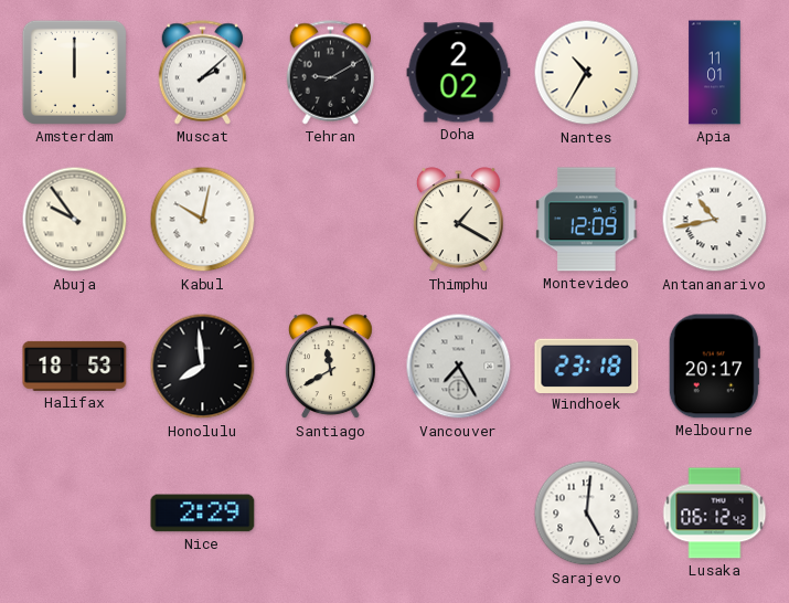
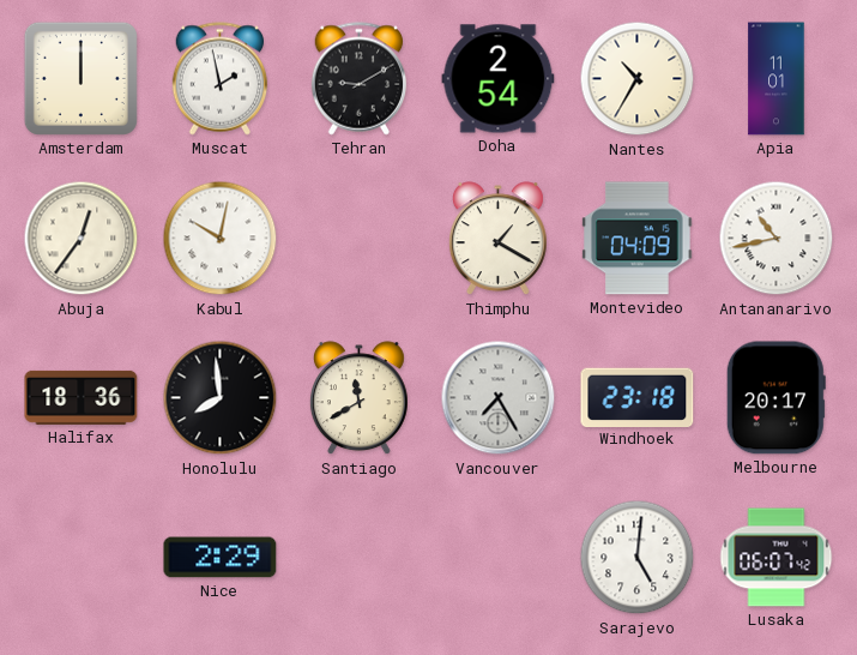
Muscat: 2:08 -> 1:58 (221, 79)
Doha: 2:02 -> 2:54 (499, 79)
Abuja: 9:54 -> 12:36 (82, 239)
Montevideo: 12:09 -> 04:09 (638, 239)
Halifax: 18:53 -> 18:36 (82, 397)
Lusaka: 06:12 -> 06:07 (777, 558)
